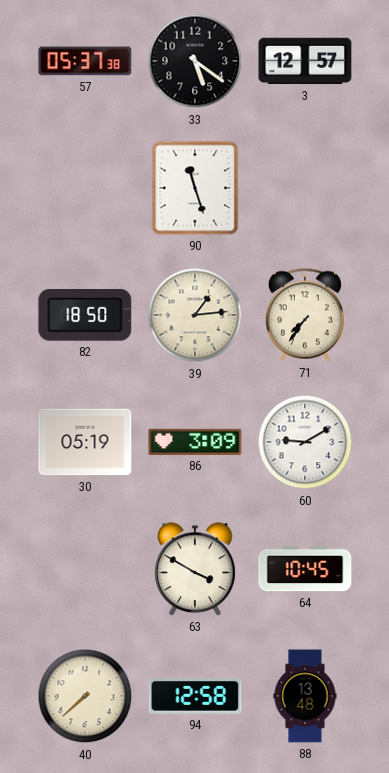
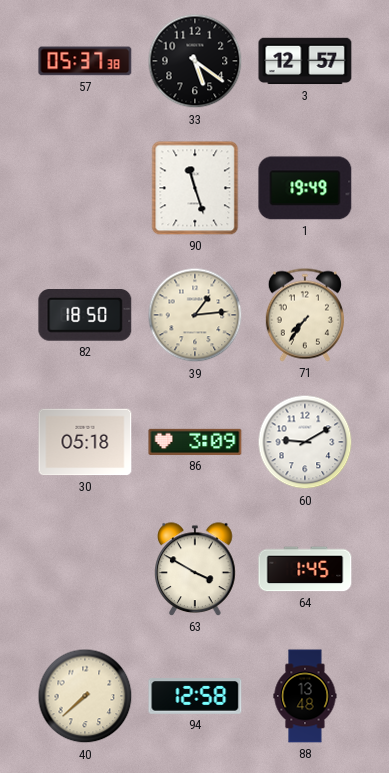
1: none -> 19:49 (305, 188)
30: 05:19 -> 05:18 (85, 442)
64: 10:45 -> 1:45 (305, 569)
